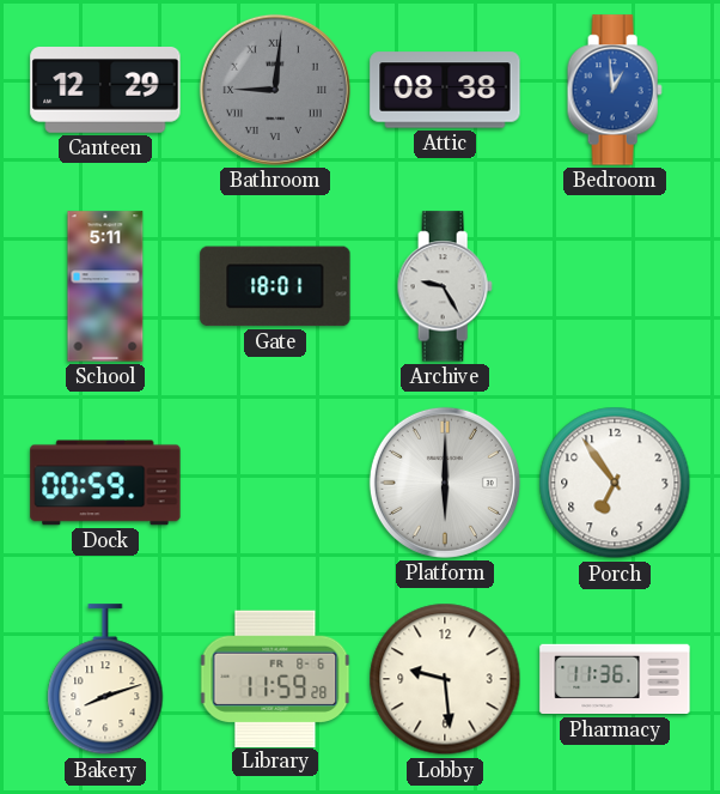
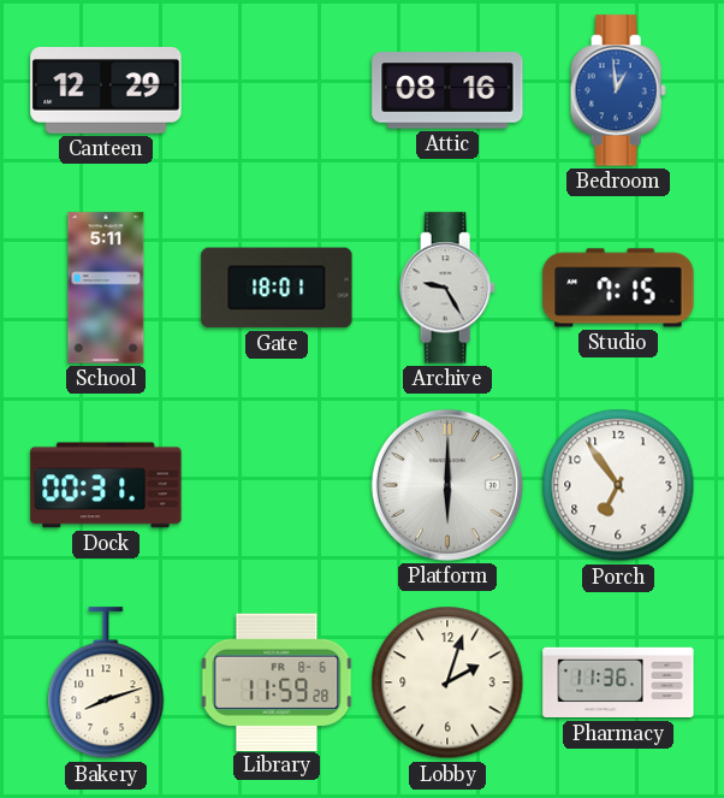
Bathroom: 9:01 -> none (275, 90)
Attic: 08:38 -> 08:16 (447, 90)
Studio: none -> 7:15 (618, 288)
Dock: 00:59 -> 00:31 (106, 485)
Lobby: 9:29 -> 2:03 (447, 682)
